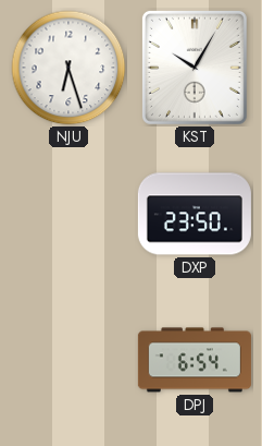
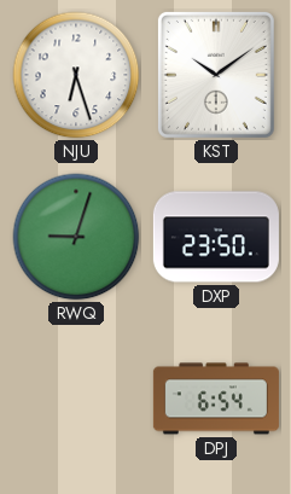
KST: 10:05 -> 10:09 (216, 75)
RWQ: none -> 9:03 (76, 237)
